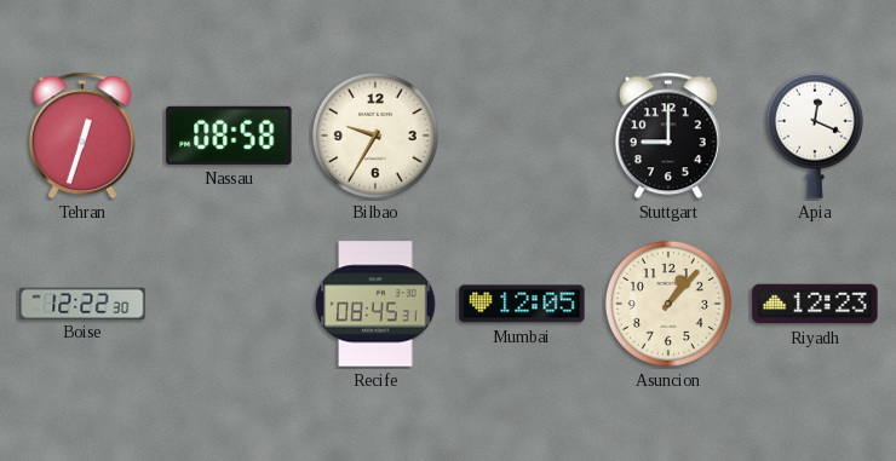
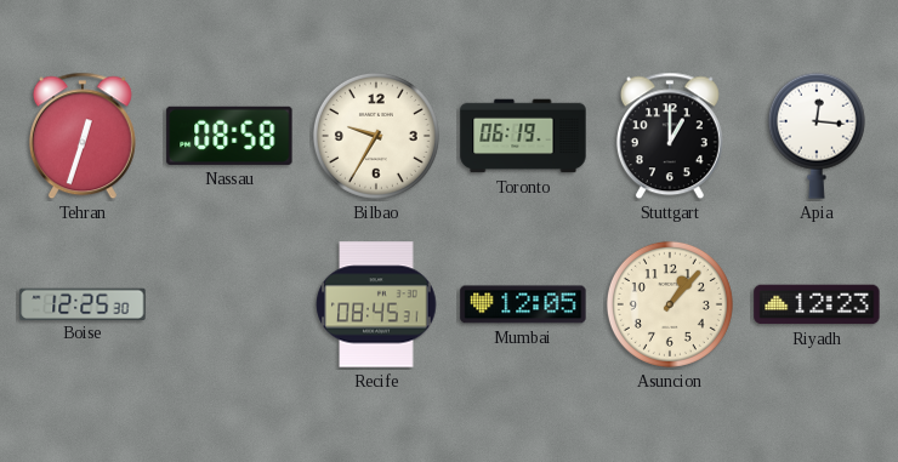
Toronto: none -> 06:19 (523, 136)
Stuttgart: 9:00 -> 1:00 (670, 136)
Apia: 12:19 -> 12:16 (817, 136)
Boise: 12:22 -> 12:25 (83, 303)
